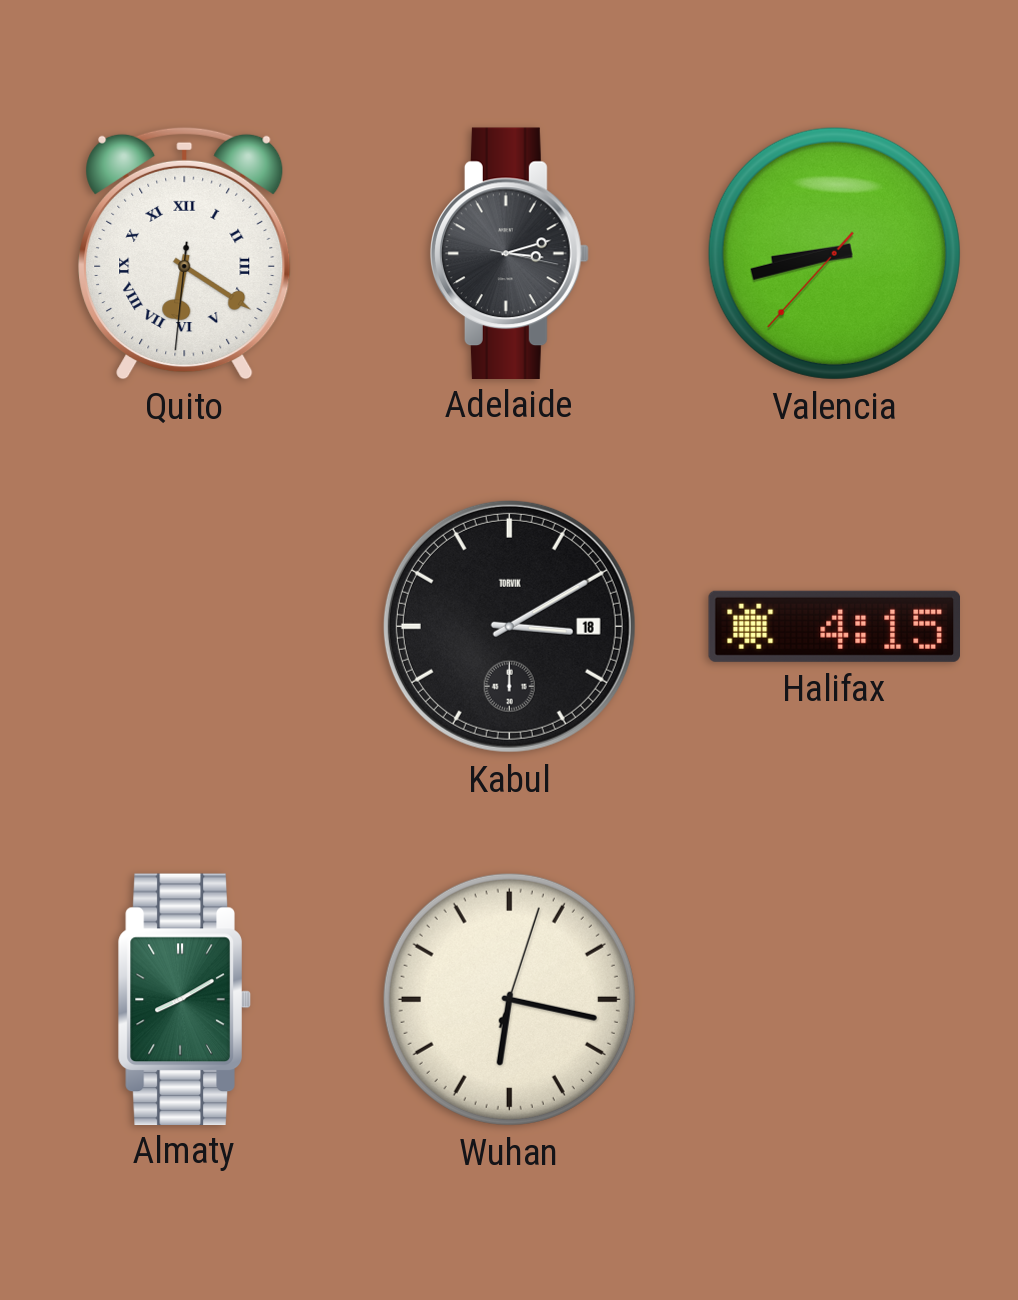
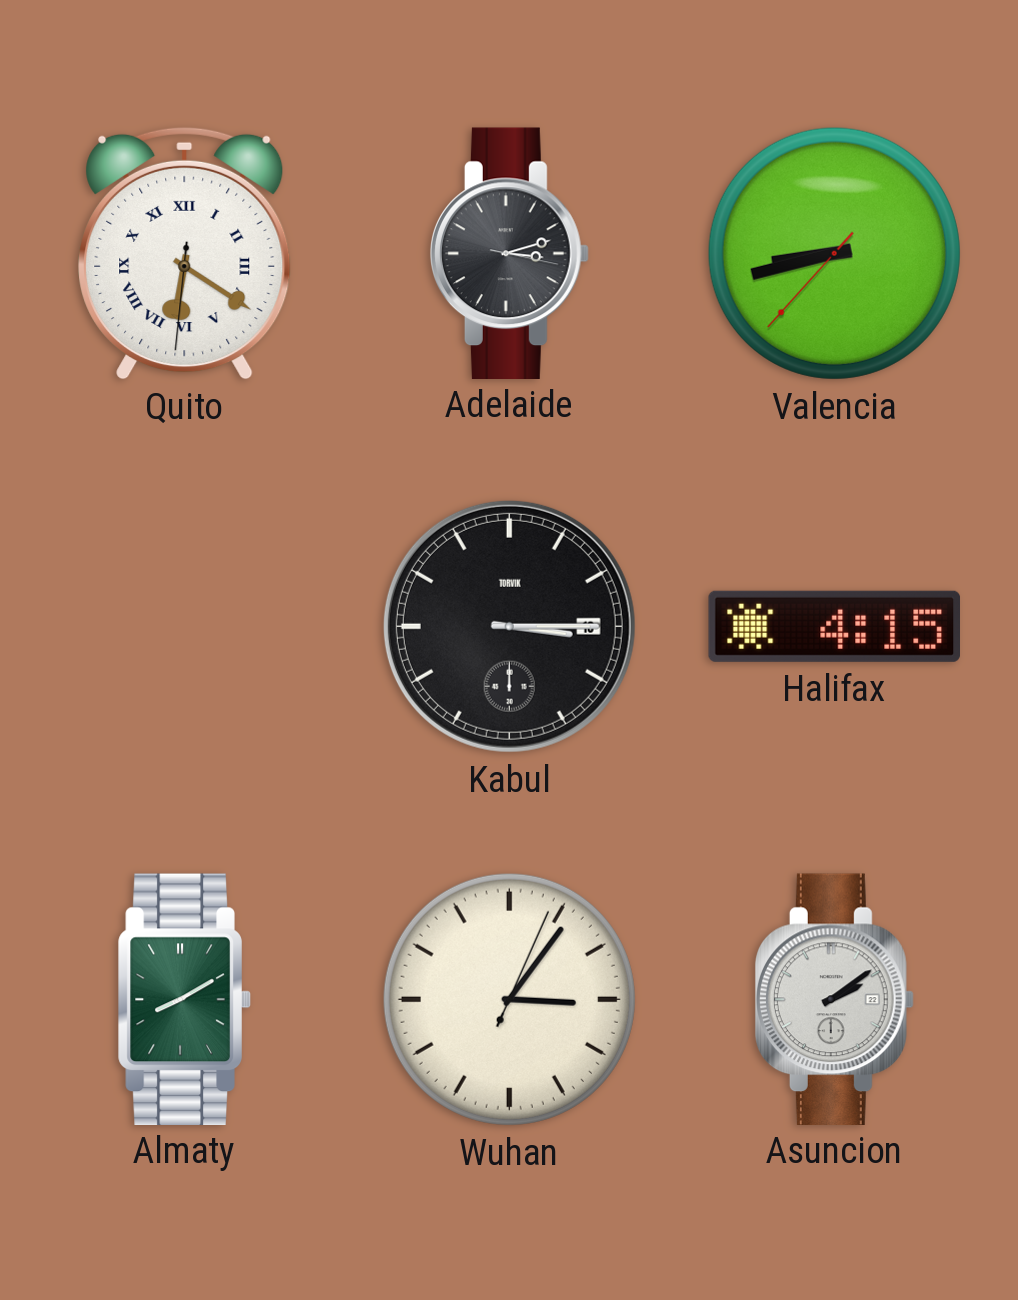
Kabul: 3:10 -> 3:15 (509, 626)
Wuhan: 6:17 -> 3:06 (509, 999)
Asuncion: none -> 2:09 (834, 999)
